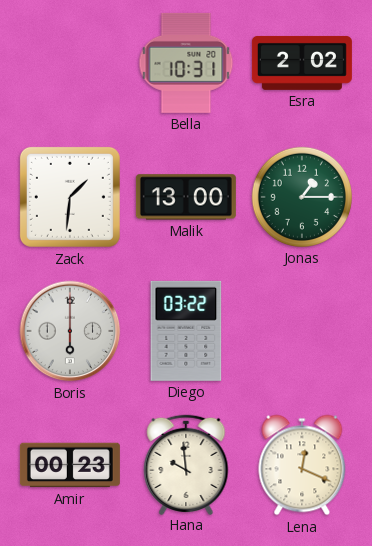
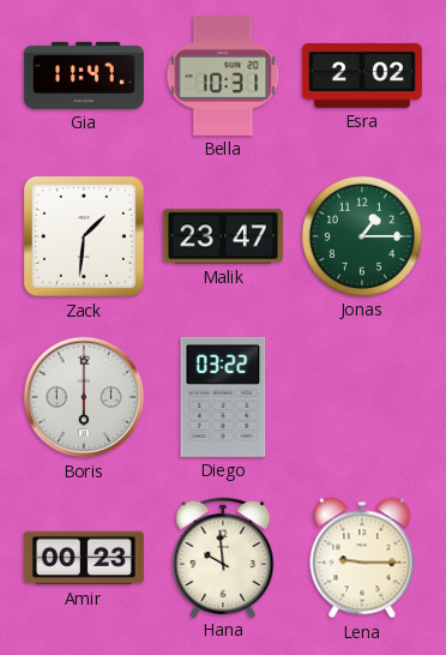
Gia: none -> 11:47 (84, 76)
Malik: 13:00 -> 23:47 (223, 236)
Lena: 12:19 -> 9:15 (362, 558)
